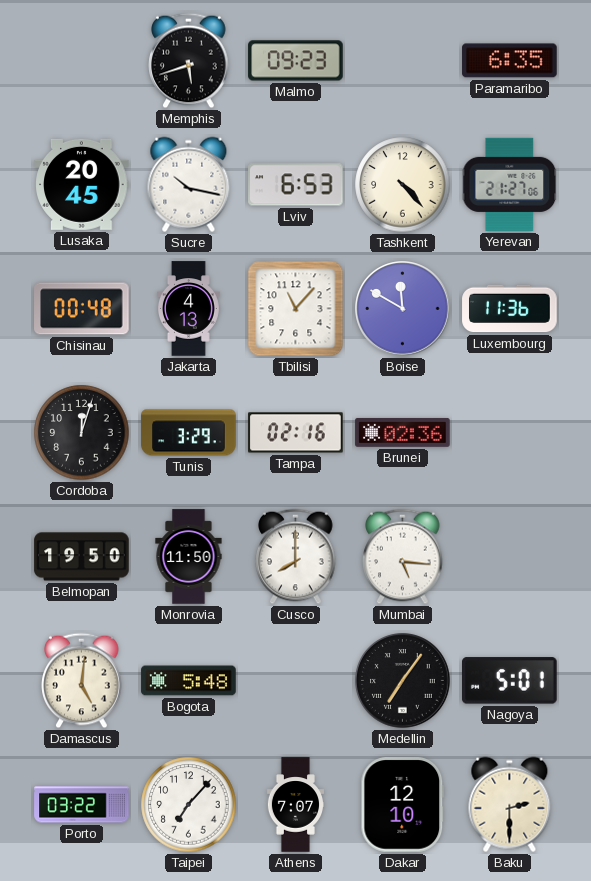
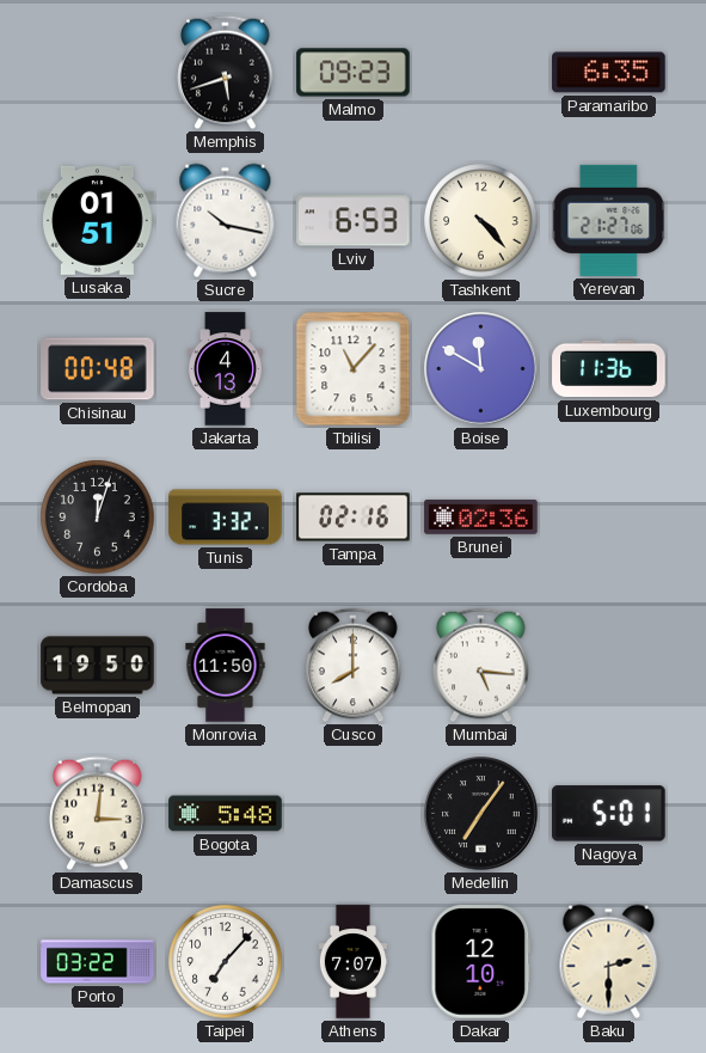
Lusaka: 20:45 -> 01:51 (98, 220)
Tunis: 3:29 -> 3:32 (226, 518)
Damascus: 5:01 -> 3:01 (98, 814)
